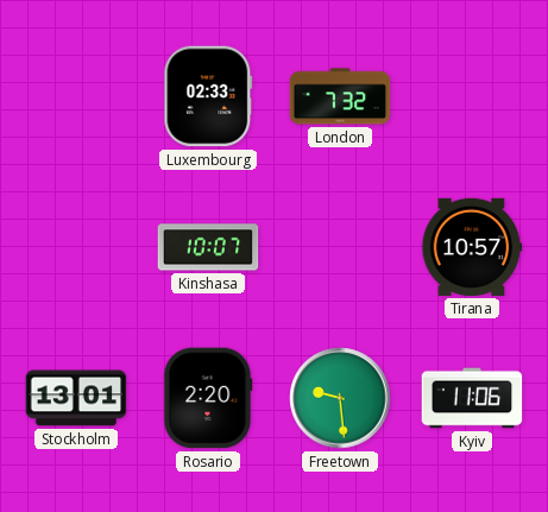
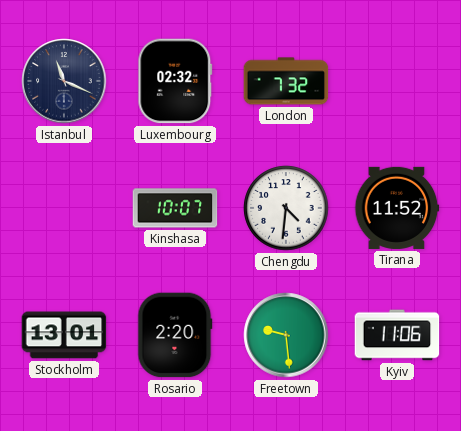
Istanbul: none -> 11:19 (64, 81)
Luxembourg: 02:33 -> 02:32 (175, 81)
Chengdu: none -> 4:31 (286, 208)
Tirana: 10:57 -> 11:52 (397, 208)
